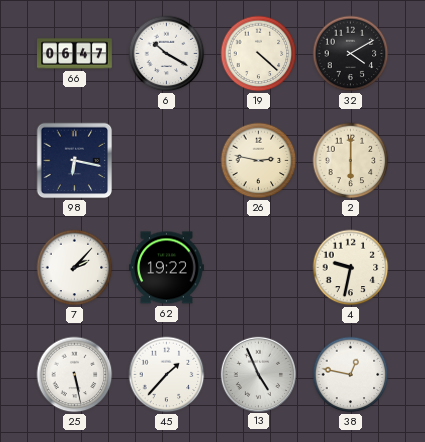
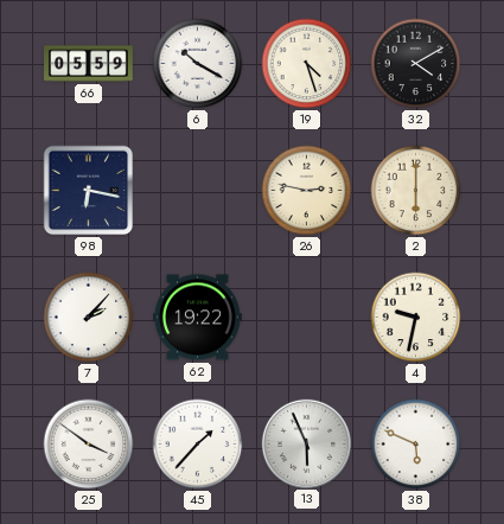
66: 06:47 -> 05:59 (89, 64)
19: 4:22 -> 4:27 (307, 64)
25: 5:28 -> 3:51 (89, 445)
13: 4:56 -> 5:56 (306, 443)
38: 12:47 -> 5:49 (416, 445)
